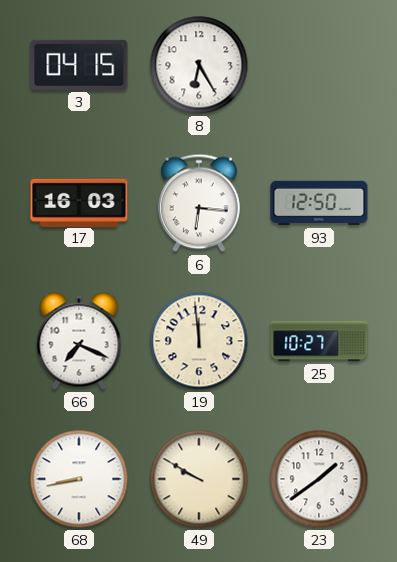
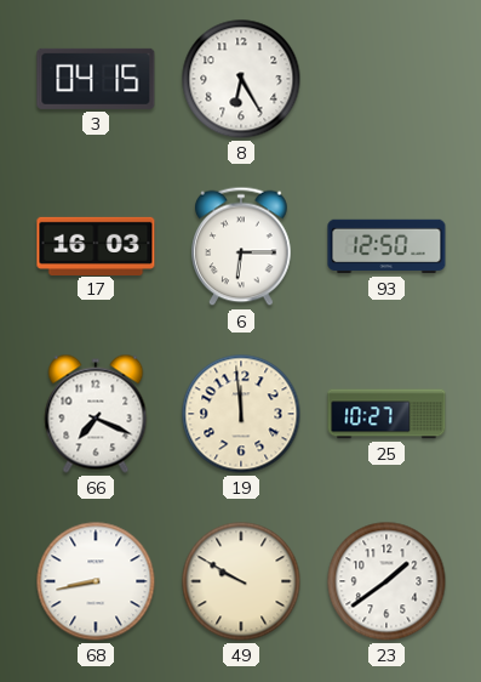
6: 6:16 -> 6:15 (241, 246)
